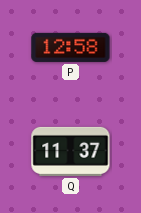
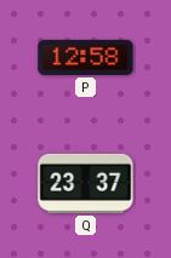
Q: 11:37 -> 23:37 (86, 183)
